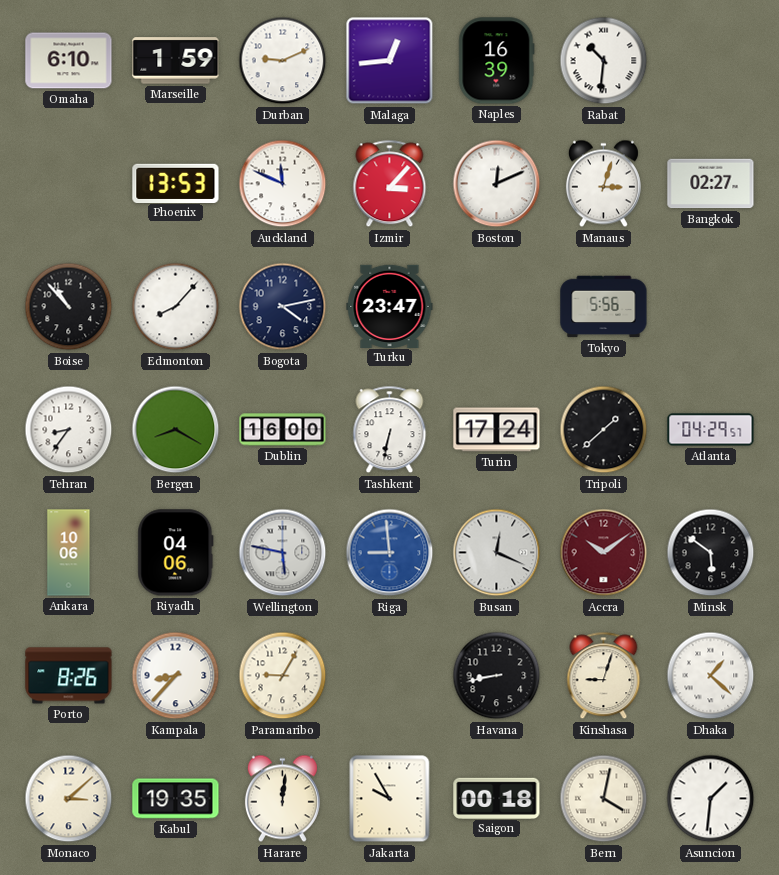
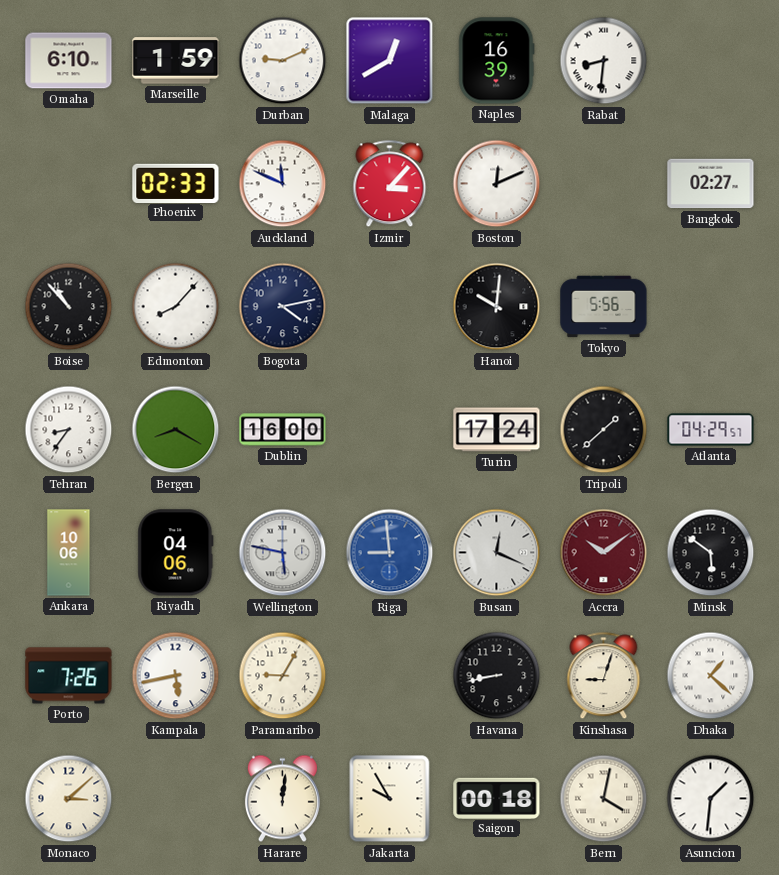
Malaga: 12:44 -> 12:40 (390, 61)
Rabat: 10:31 -> 8:31 (604, 61)
Phoenix: 13:53 -> 02:33 (176, 183)
Manaus: 3:03 -> none (603, 184)
Turku: 23:47 -> none (390, 306)
Hanoi: none -> 10:01 (497, 307)
Tashkent: 6:32 -> none (390, 430)
Porto: 8:26 -> 7:26 (69, 676)
Kampala: 8:37 -> 5:43 (176, 676)
Kabul: 19:35 -> none (176, 799)
